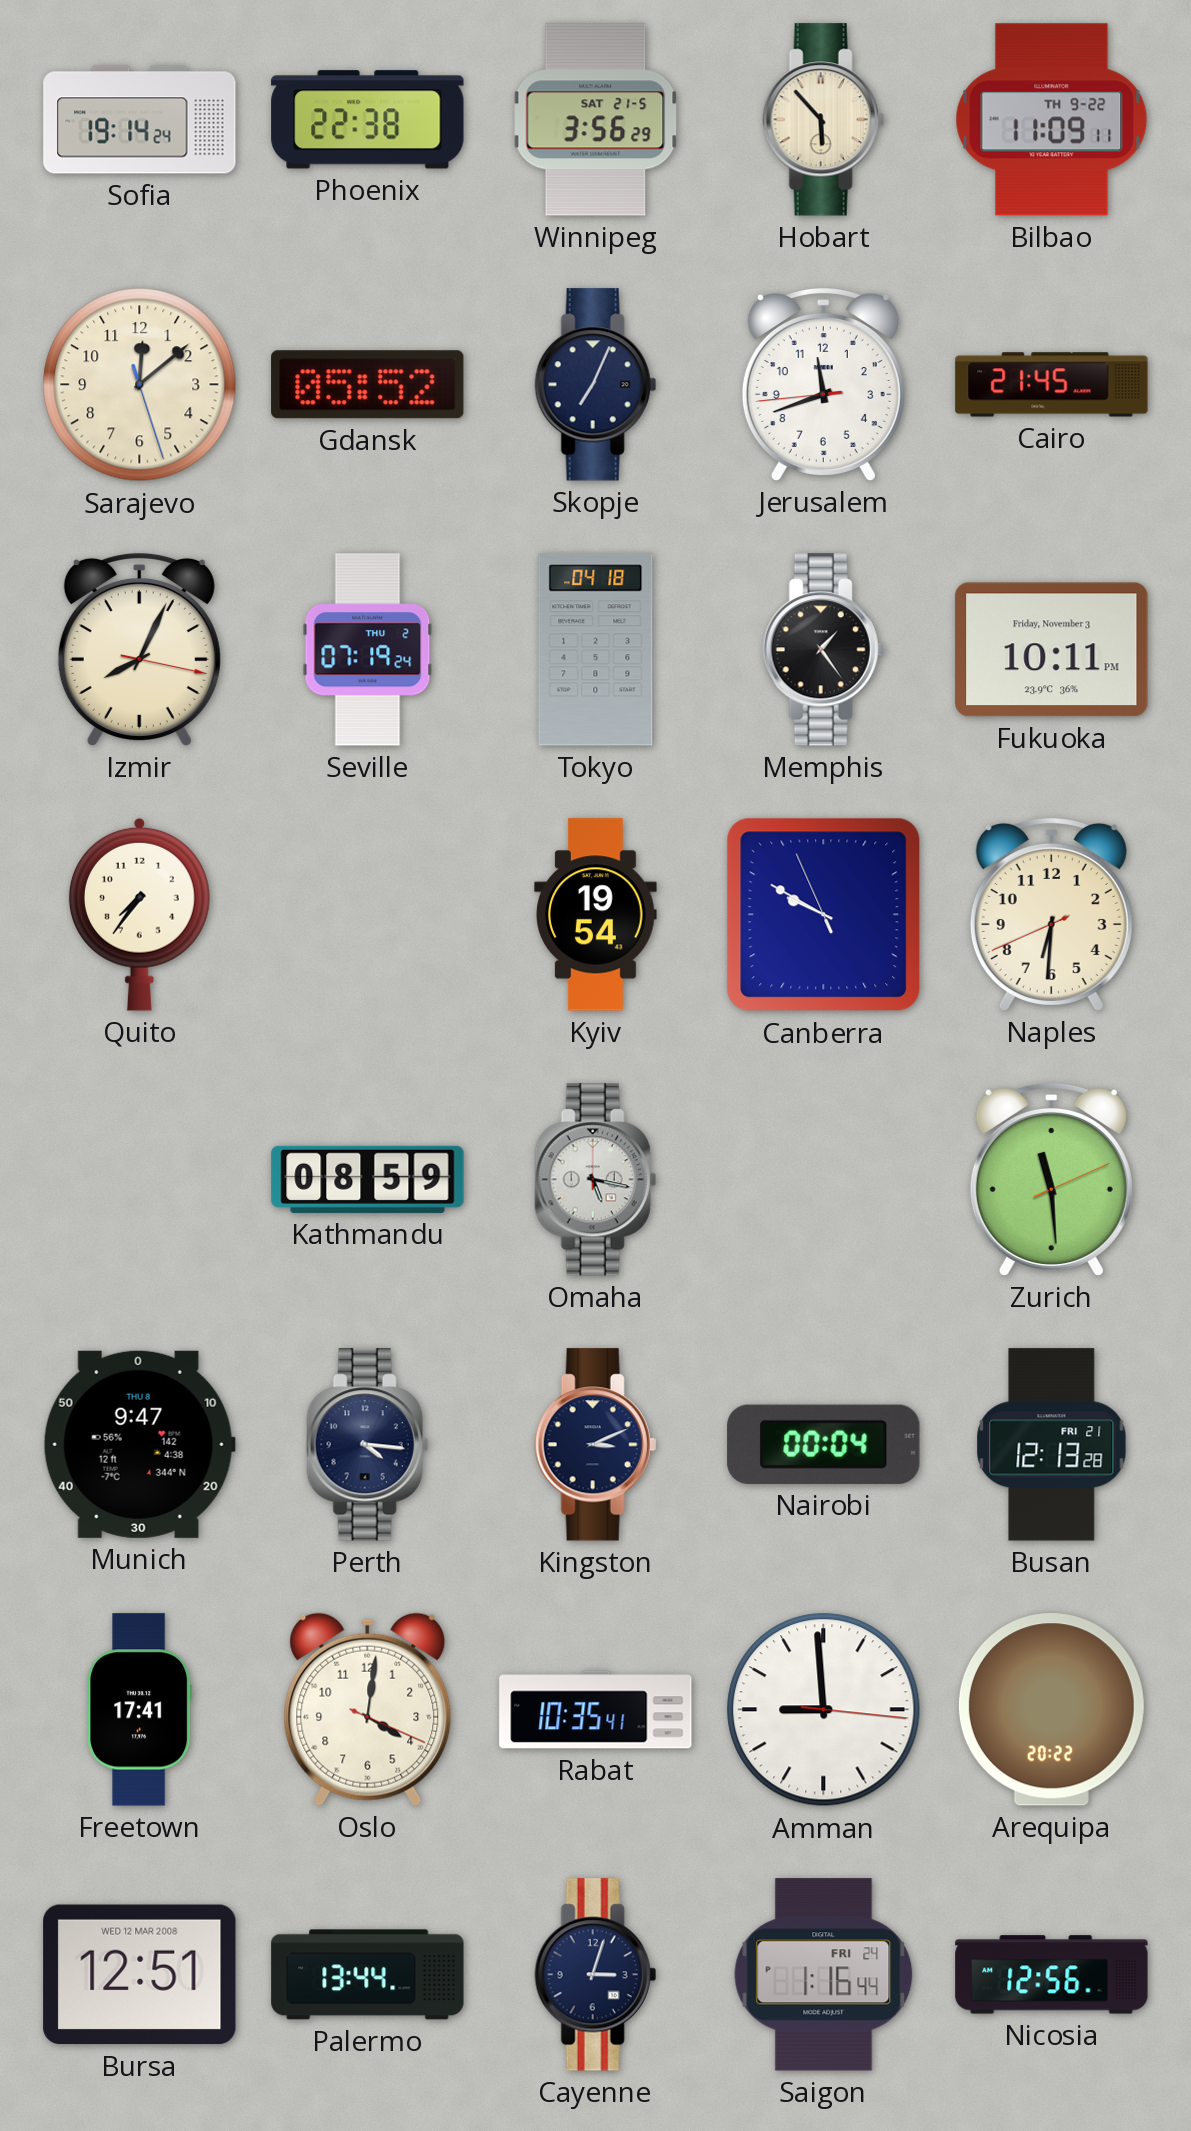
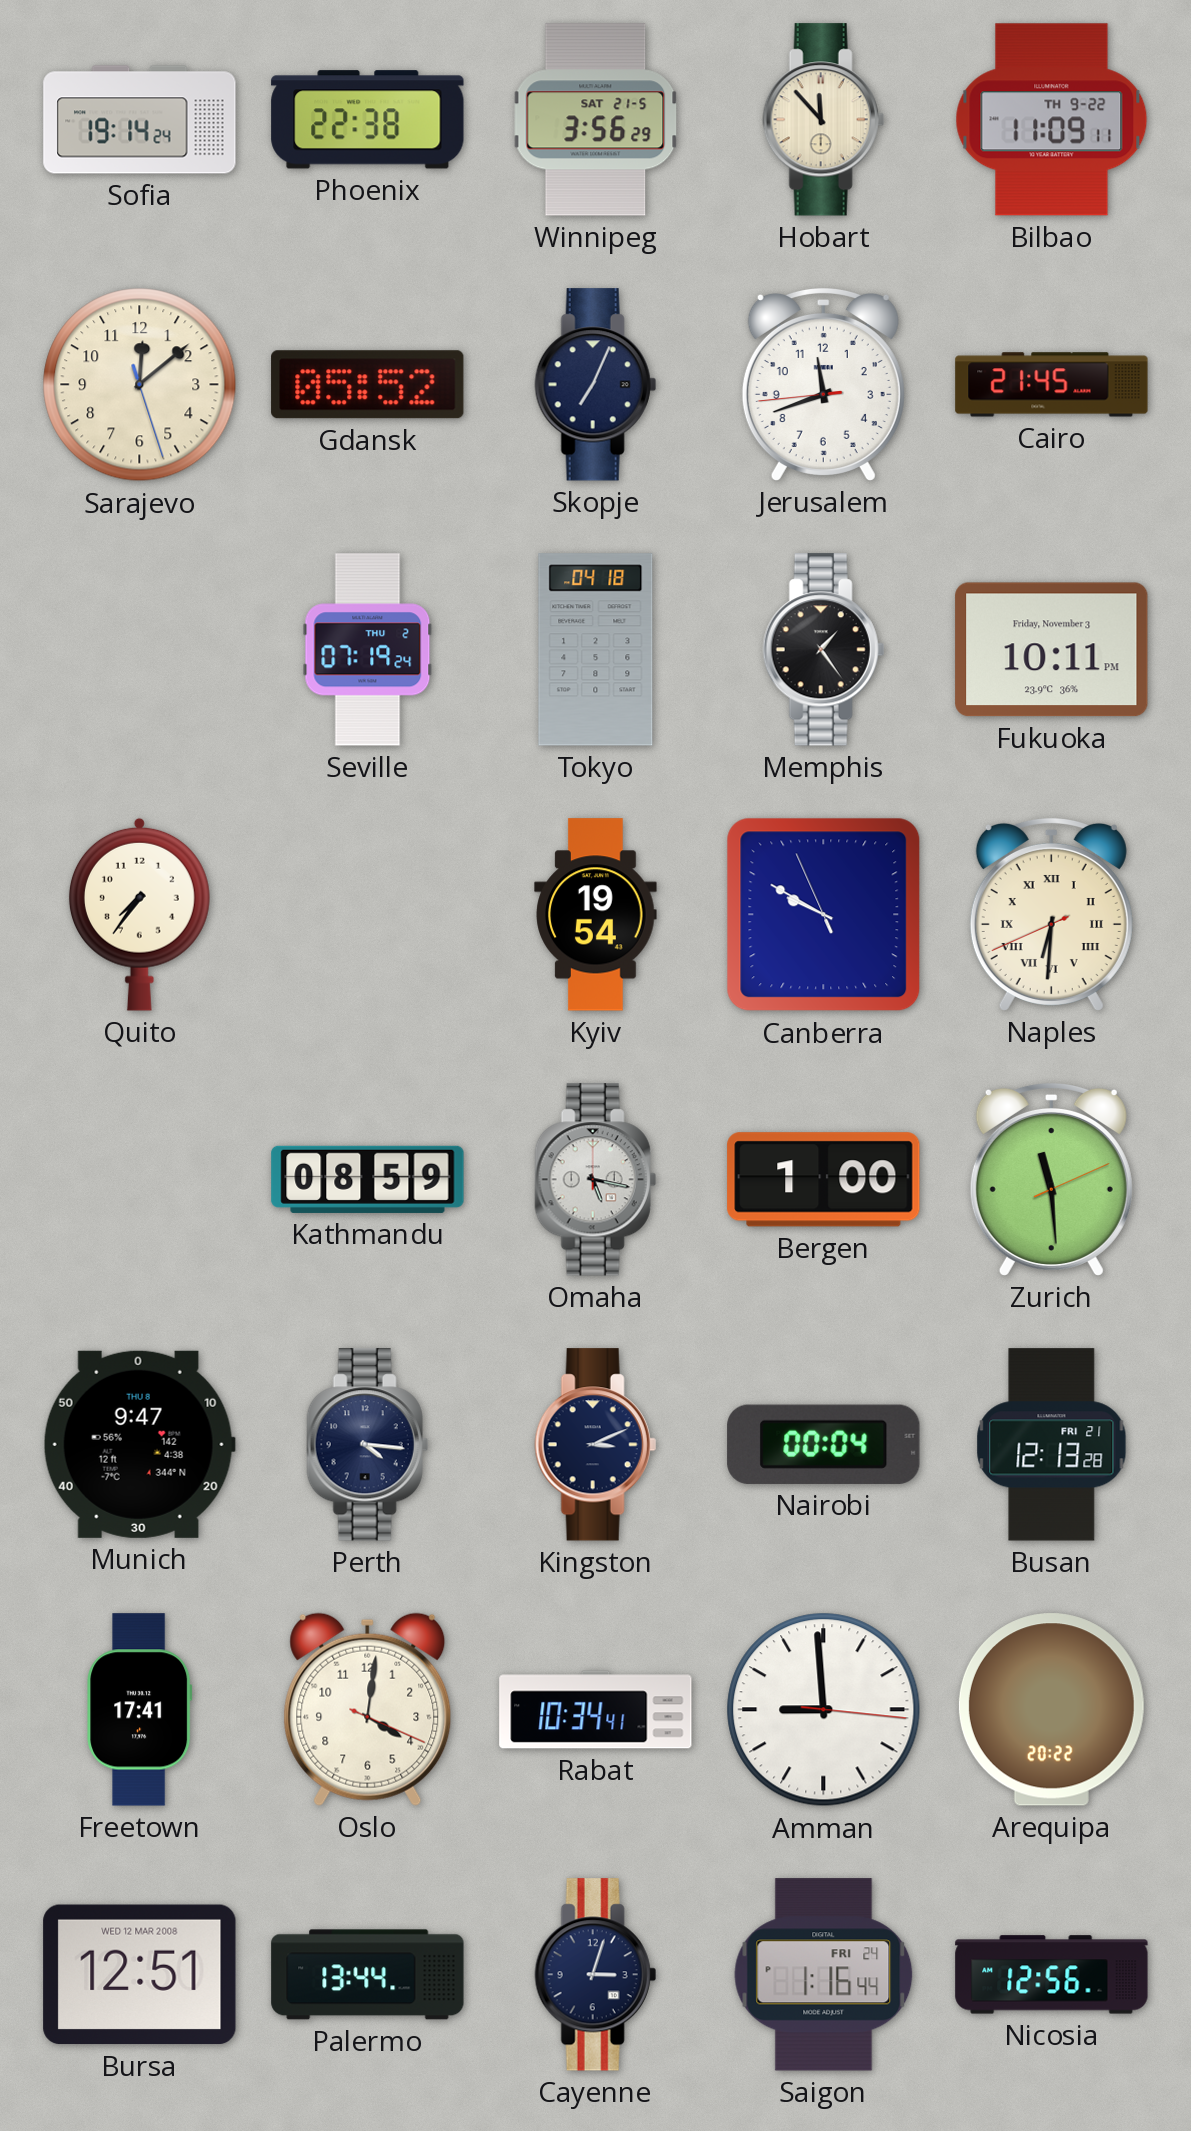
Hobart: 5:53 -> 11:53 (823, 120)
Izmir: 8:04 -> none (139, 649)
Naples numerals: Arabic -> Roman (1051, 914)
Bergen: none -> 1:00 (824, 1180)
Rabat: 10:35 -> 10:34 (596, 1710)
